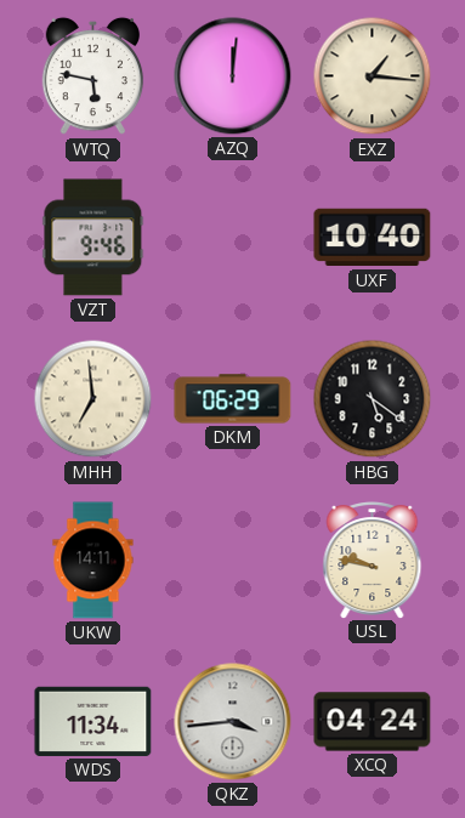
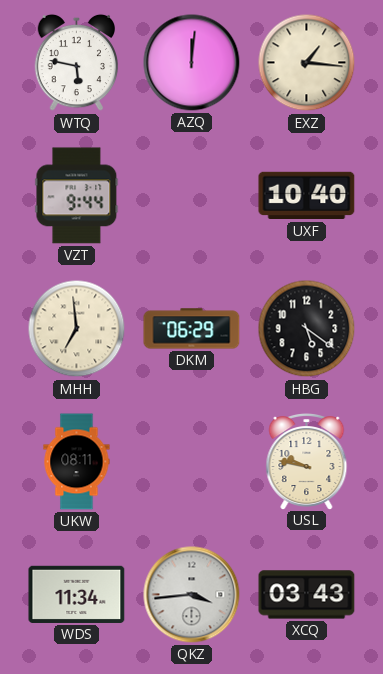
VZT: 9:46 -> 9:44 (77, 196)
UKW: 14:11 -> 08:11 (77, 462)
XCQ: 04:24 -> 03:43 (307, 595)
